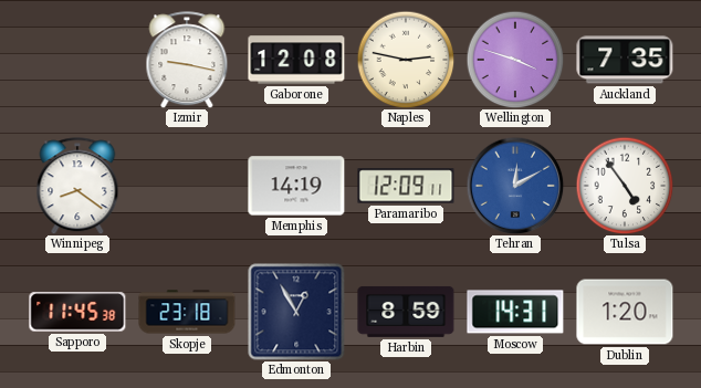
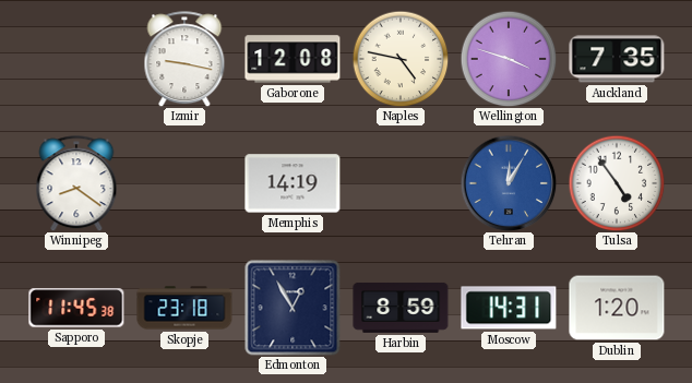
Naples: 2:47 -> 4:47 (401, 59)
Paramaribo: 12:09 -> none (406, 186)
Tehran: 12:10 -> 12:05 (509, 183)
